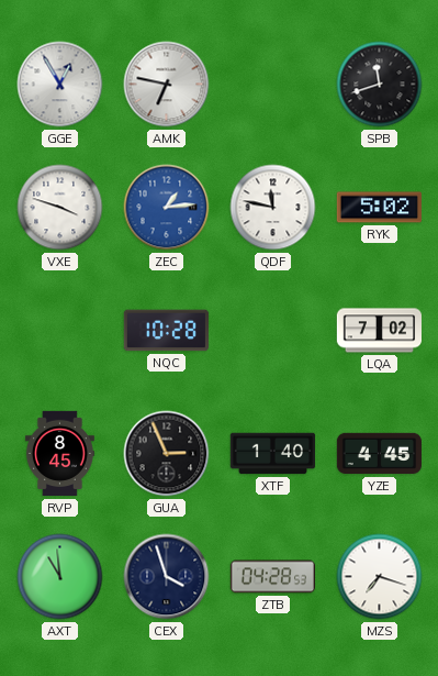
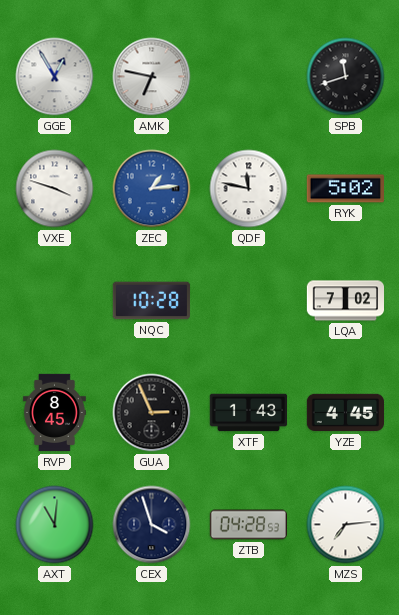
XTF: 1:40 -> 1:43 (248, 413)
AXT: 10:59 -> 11:01 (55, 525)
MZS: 7:18 -> 7:14 (346, 525)
